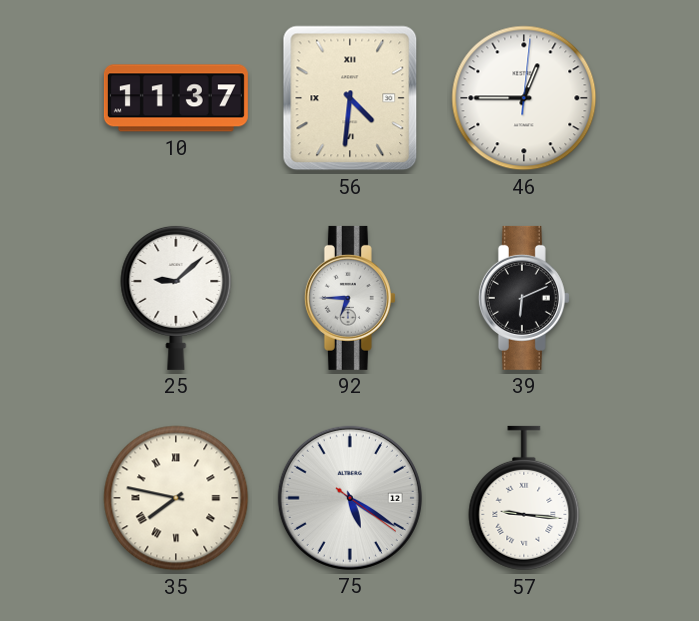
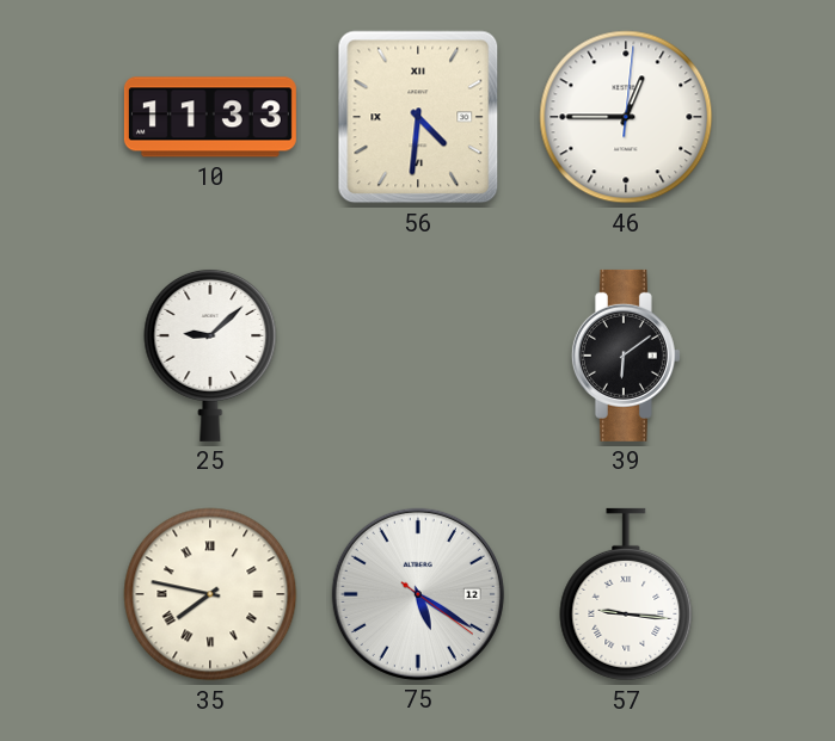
10: 11:37 -> 11:33 (210, 117)
92: 6:45 -> none (350, 298)
39: 6:11 -> 6:09 (626, 356)
